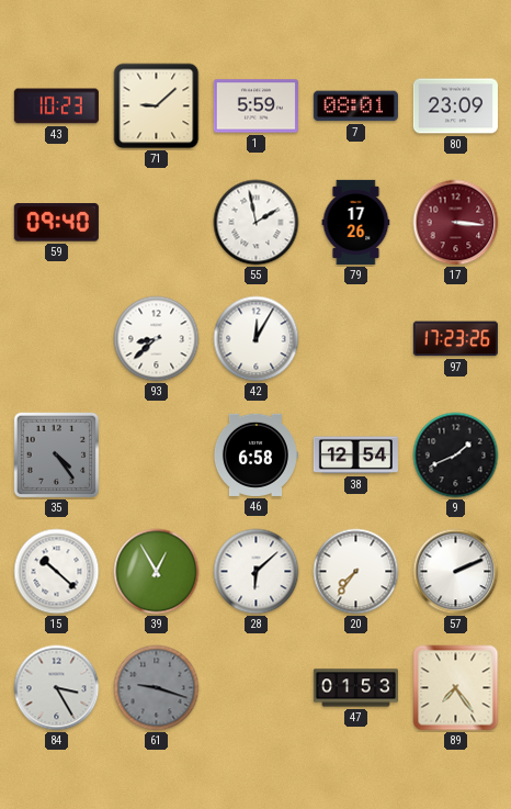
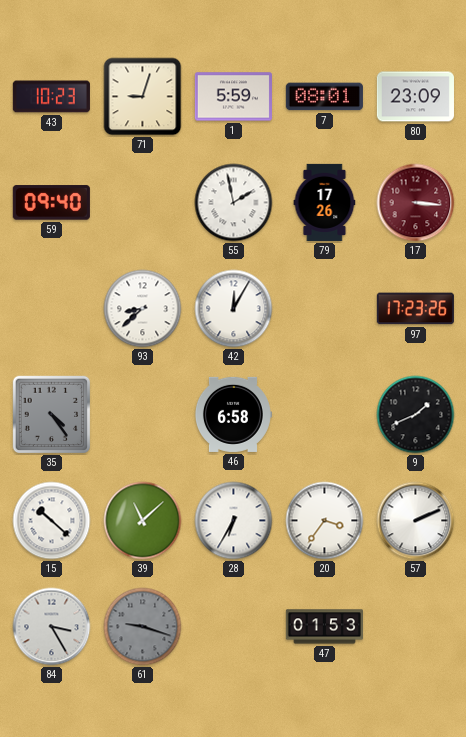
71: 9:08 -> 9:03 (143, 97)
38: 12:54 -> none (355, 456)
39: 12:55 -> 11:08 (143, 521)
28: 6:08 -> 6:35 (234, 521)
20: 7:36 -> 3:36 (325, 521)
89: 7:24 -> none (456, 688)
